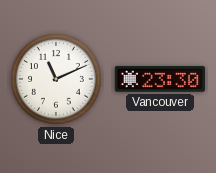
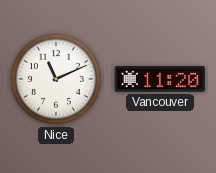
Vancouver: 23:30 -> 11:20 (159, 79)
